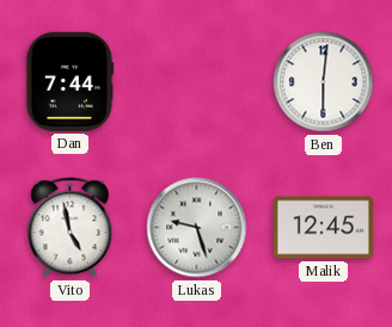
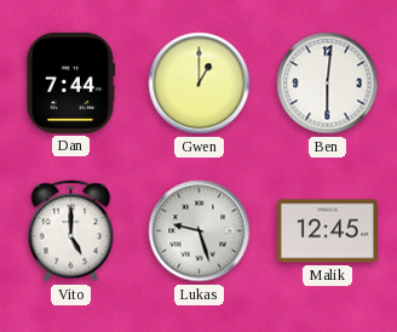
Gwen: none -> 1:00 (200, 84)
Vito: 4:58 -> 5:00 (71, 231)
